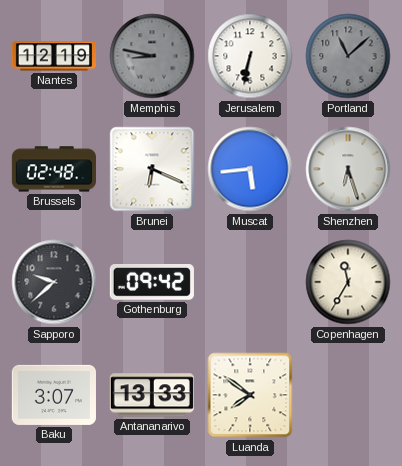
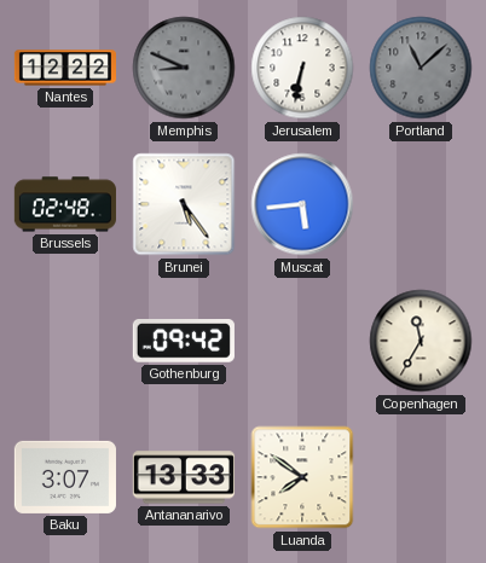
Nantes: 12:19 -> 12:22 (64, 68)
Memphis: 8:47 -> 8:49 (184, 68)
Brunei: 6:19 -> 5:24 (184, 204)
Shenzhen: 6:27 -> none (348, 169)
Sapporo: 9:38 -> none (54, 282)
